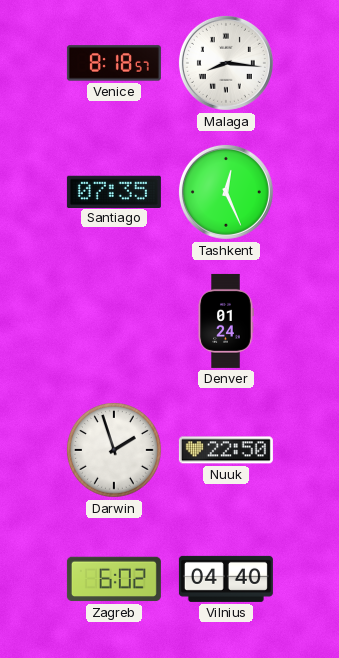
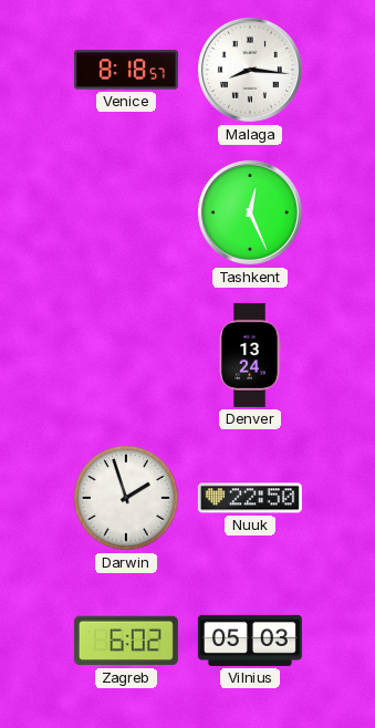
Santiago: 07:35 -> none (114, 191)
Denver: 01:24 -> 13:24 (250, 355)
Vilnius: 04:40 -> 05:03 (250, 641)
